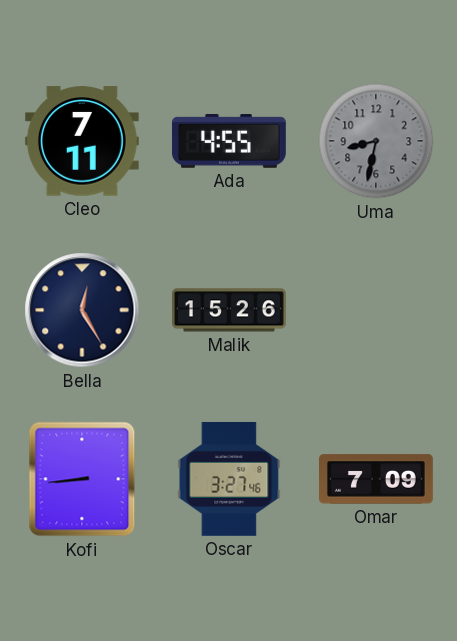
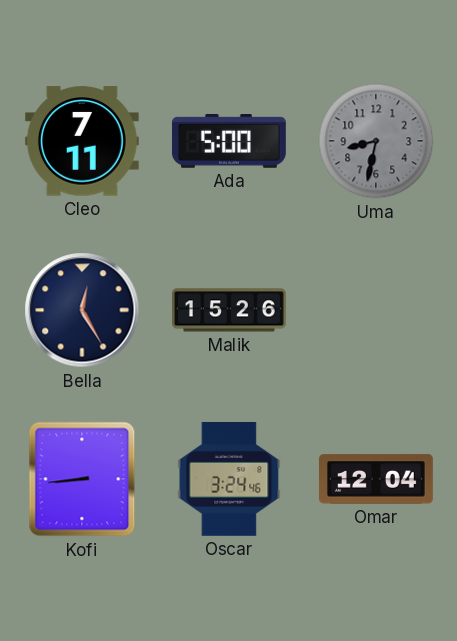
Ada: 4:55 -> 5:00 (229, 141)
Oscar: 3:27 -> 3:24 (229, 479)
Omar: 7:09 -> 12:04 (377, 479)
